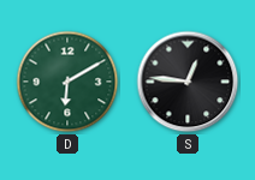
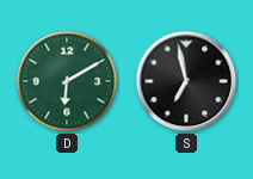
S: 12:46 -> 6:58 (186, 81)
